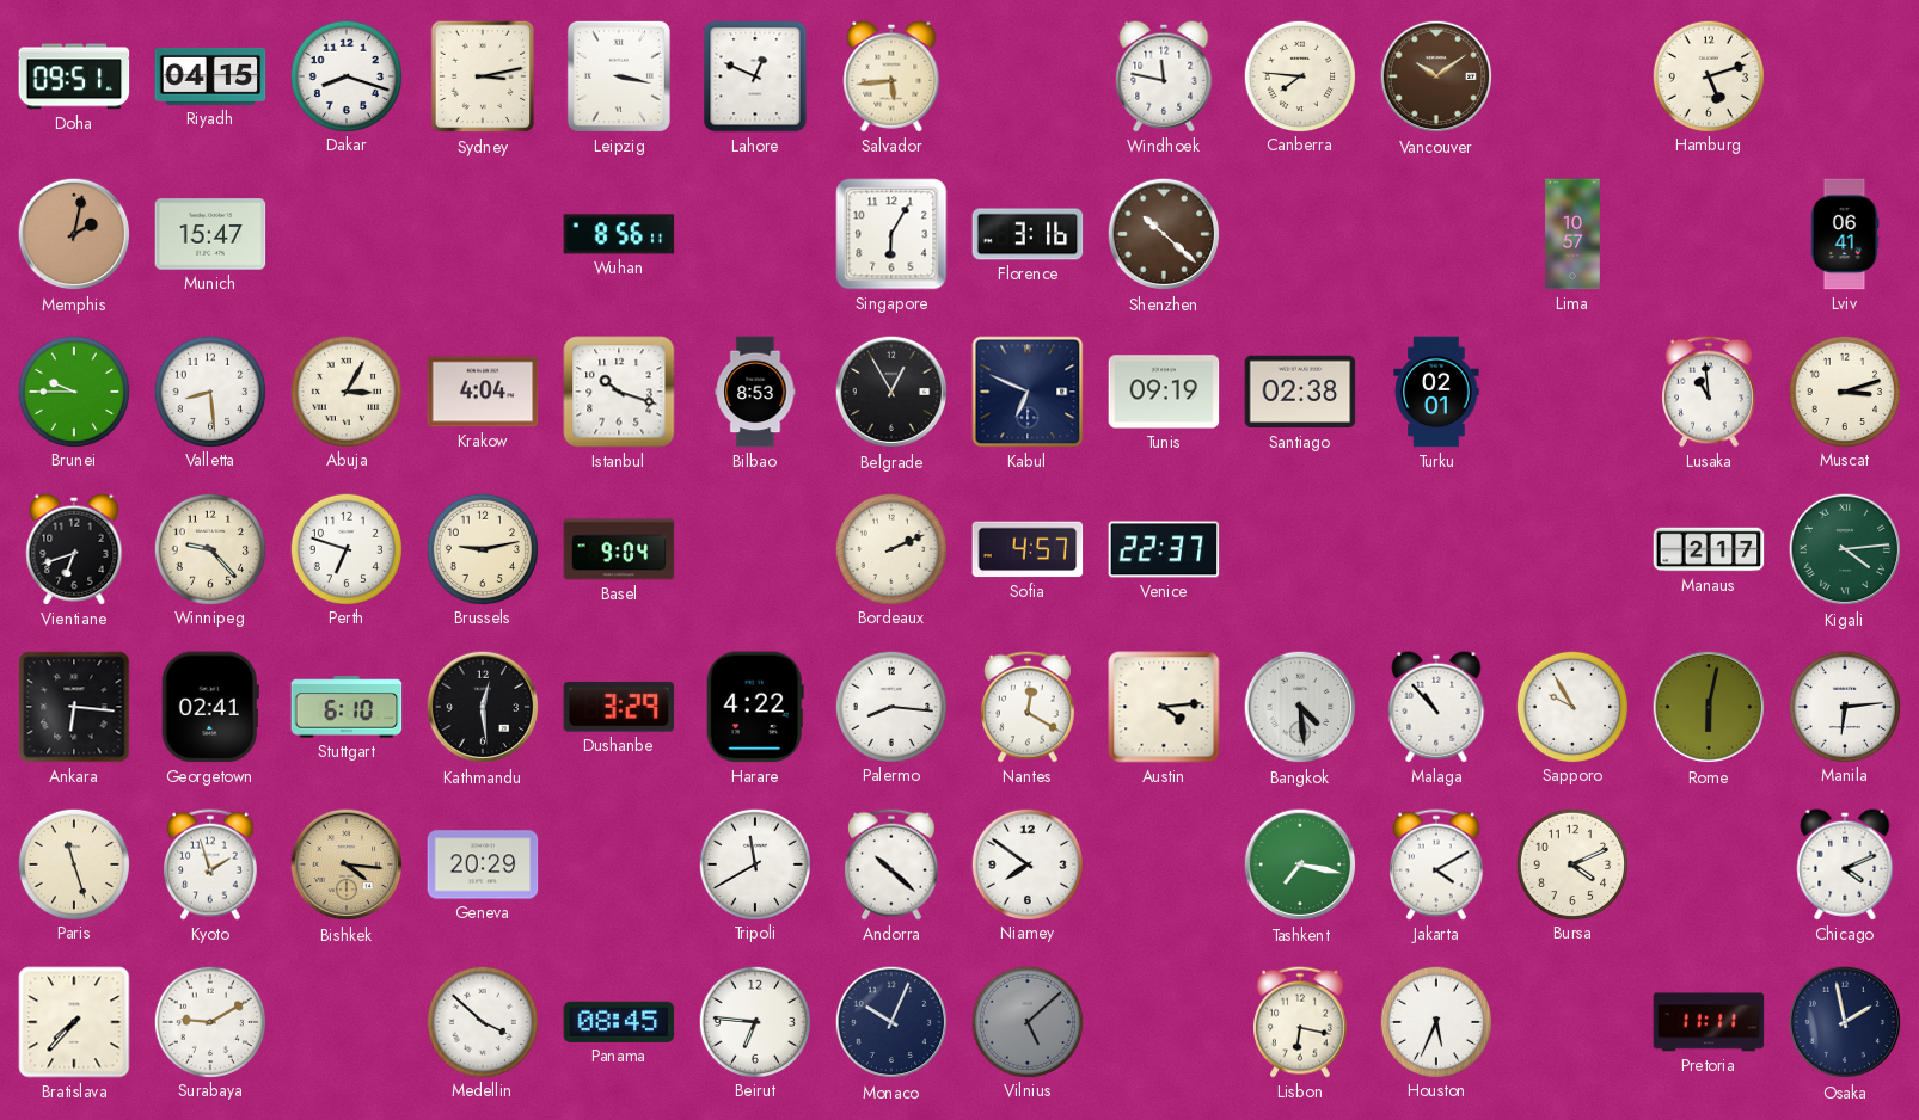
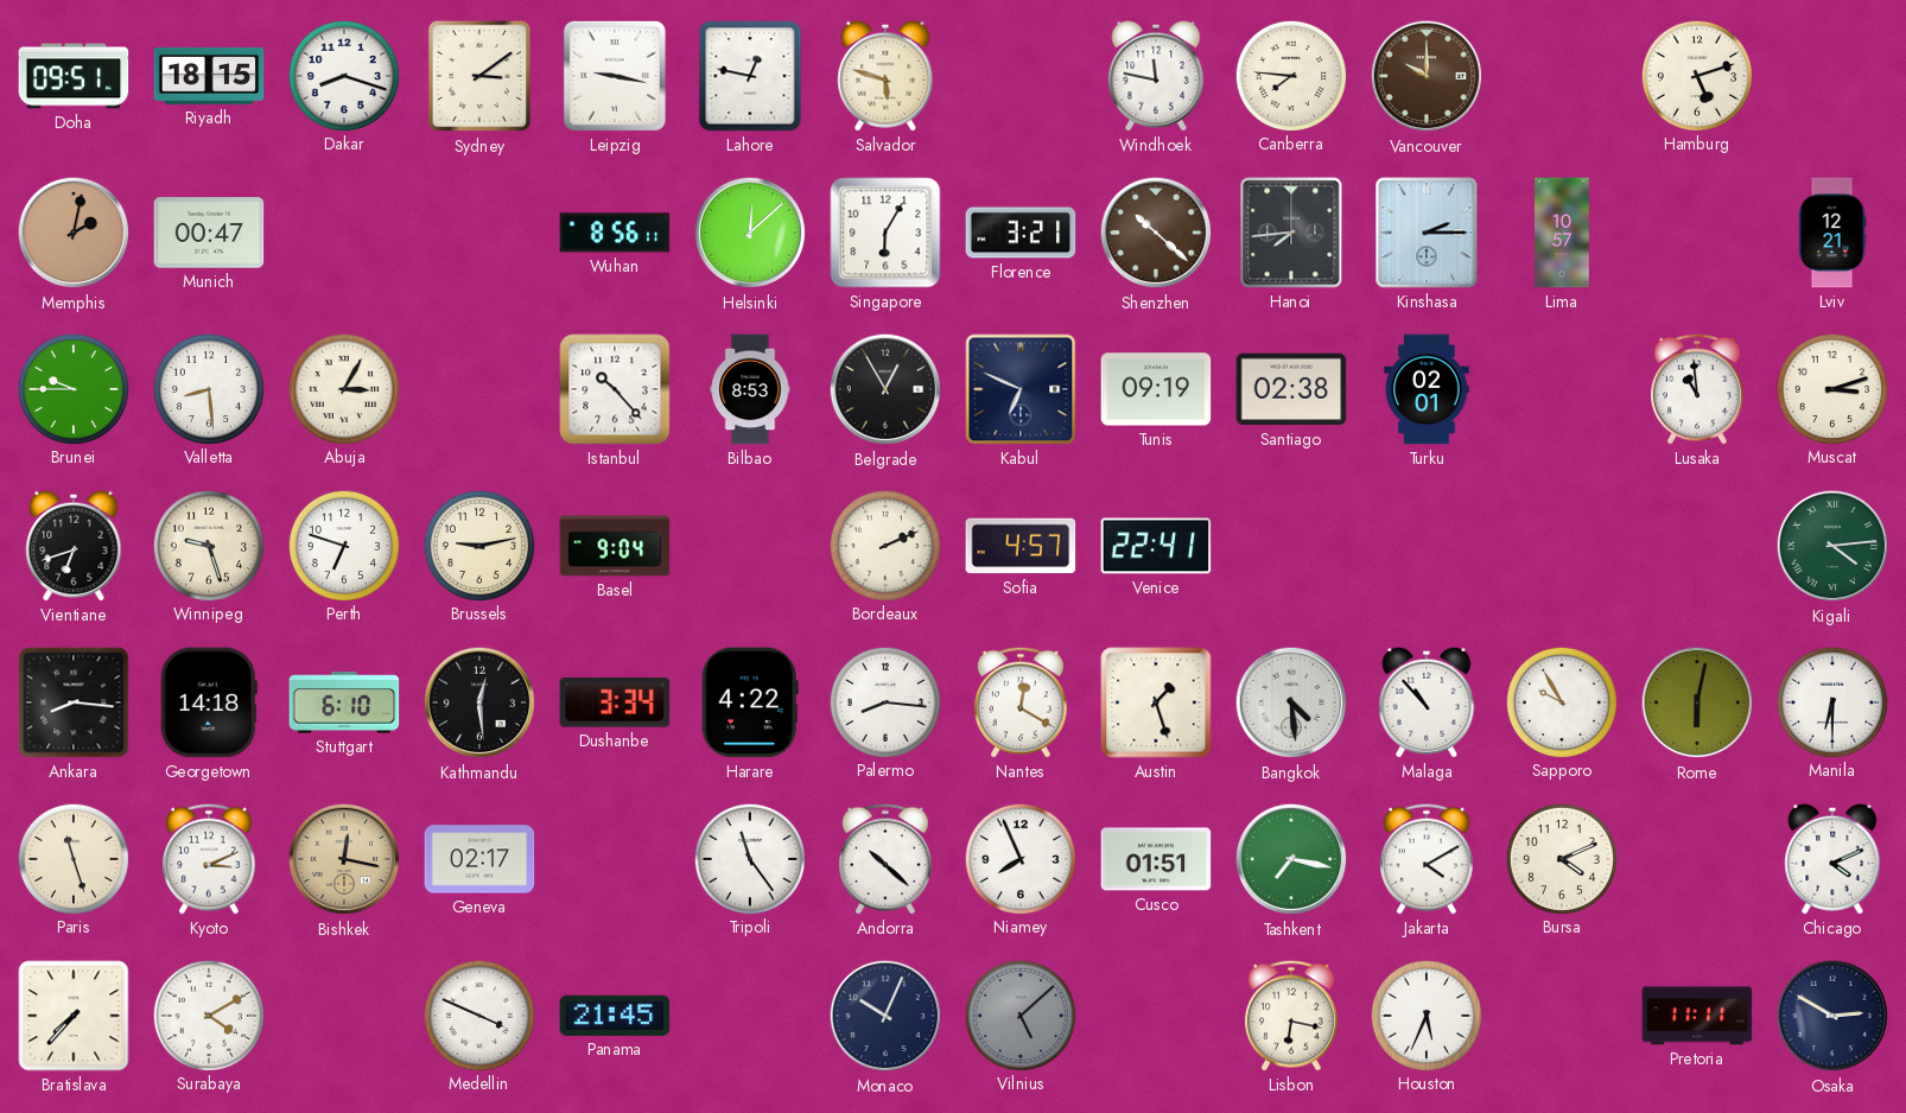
Riyadh: 04:15 -> 18:15 (209, 76)
Sydney: 3:13 -> 3:09 (479, 76)
Leipzig: 3:17 -> 9:17 (615, 76)
Lahore: 12:49 -> 12:47 (750, 76)
Salvador: 5:44 -> 5:48 (885, 76)
Vancouver: 10:09 -> 10:00 (1427, 76)
Munich: 15:47 -> 00:47 (209, 233)
Helsinki: none -> 12:08 (750, 233)
Florence: 3:16 -> 3:21 (1021, 233)
Hanoi: none -> 7:44 (1291, 233)
Kinshasa: none -> 2:15 (1427, 233)
Lviv: 06:41 -> 12:21 (1832, 233)
Krakow: 4:04 -> none (483, 392)
Istanbul: 10:18 -> 10:23 (615, 389)
Winnipeg: 9:23 -> 9:27 (208, 545)
Venice: 22:37 -> 22:41 (1156, 546)
Manaus: 2:17 -> none (1709, 549)
Ankara: 6:16 -> 8:16 (74, 702)
Georgetown: 02:41 -> 14:18 (209, 702)
Dushanbe: 3:29 -> 3:34 (615, 702)
Austin: 4:14 -> 1:27 (1156, 702)
Manila: 6:14 -> 6:30 (1831, 701)
Kyoto: 1:57 -> 3:11 (209, 859)
Bishkek: 4:16 -> 12:17 (344, 859)
Geneva: 20:29 -> 02:17 (479, 859)
Tripoli: 11:40 -> 11:24 (749, 858)
Niamey: 7:51 -> 7:56 (1019, 858)
Cusco: none -> 01:51 (1156, 859)
Surabaya: 9:10 -> 4:10 (208, 1015)
Medellin: 3:52 -> 3:49 (478, 1015)
Panama: 08:45 -> 21:45 (615, 1016)
Beirut: 6:46 -> none (754, 1021)
Osaka: 1:58 -> 2:50 (1832, 1016)
